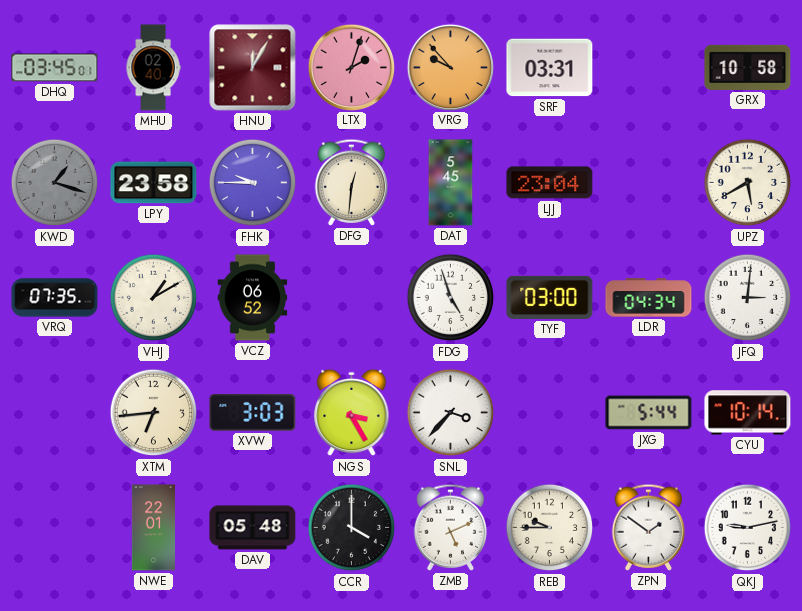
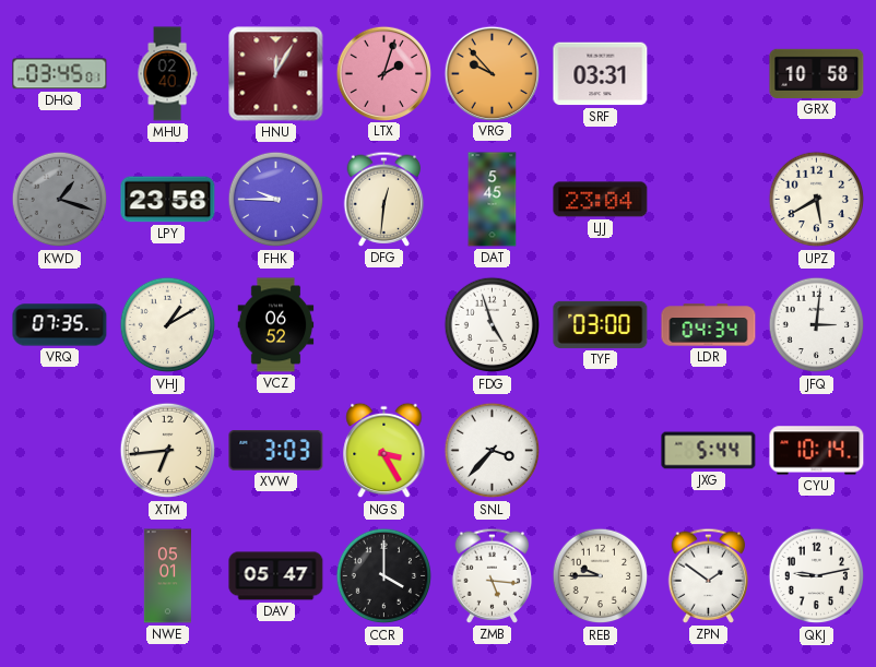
NWE: 22:01 -> 05:01 (168, 576)
DAV: 05:48 -> 05:47 (276, 576)
ZMB: 5:11 -> 5:16 (493, 575)
